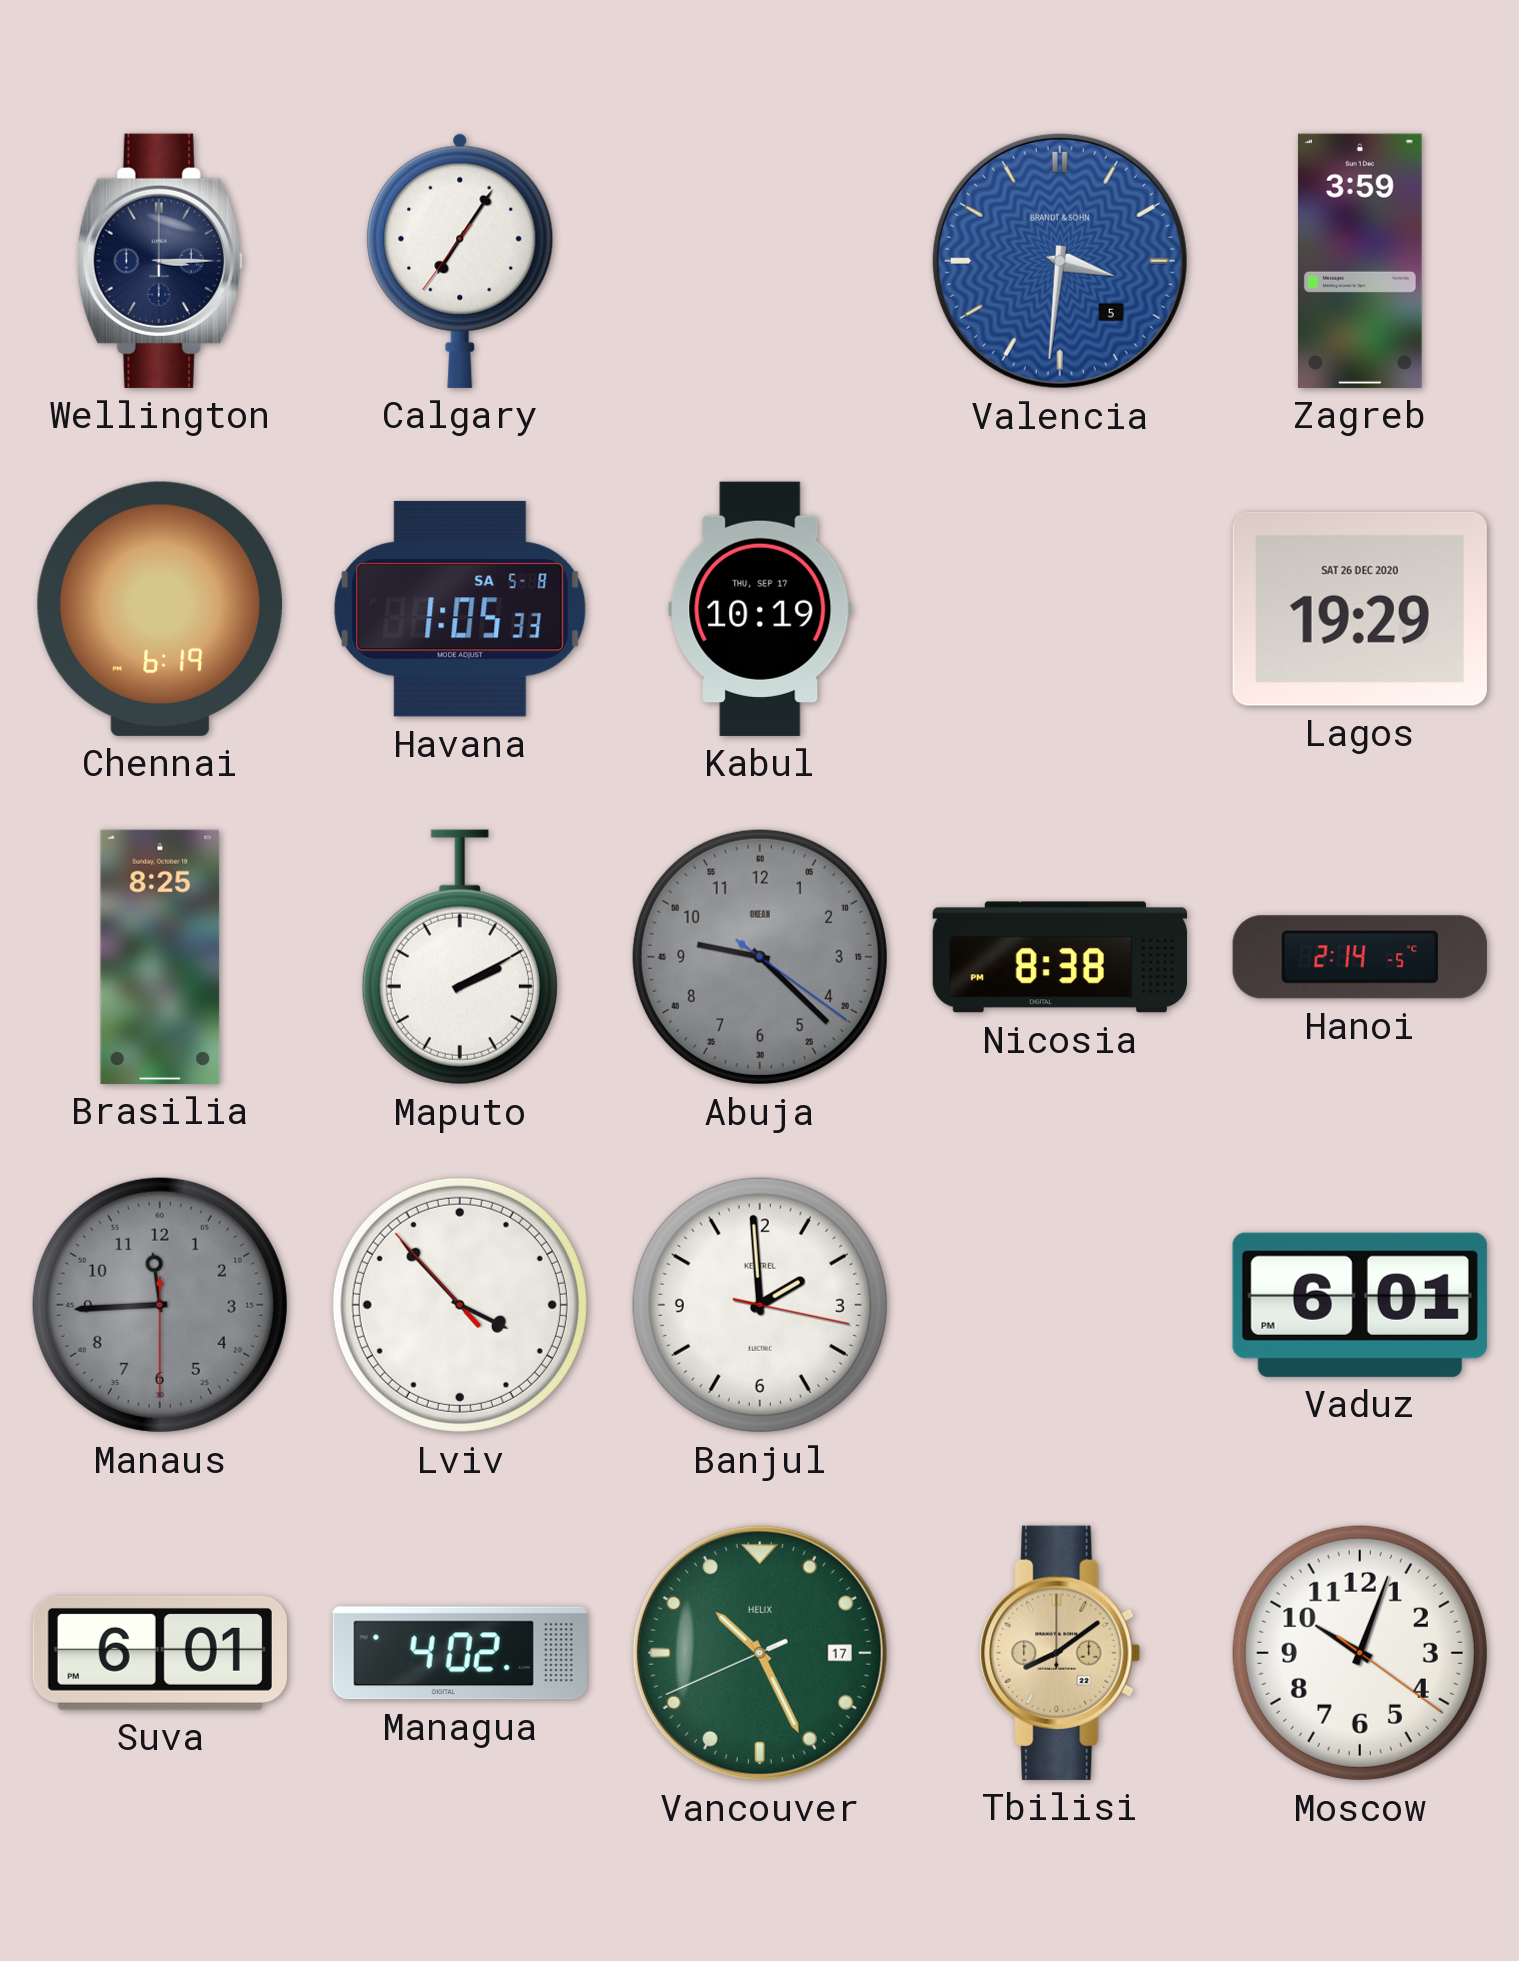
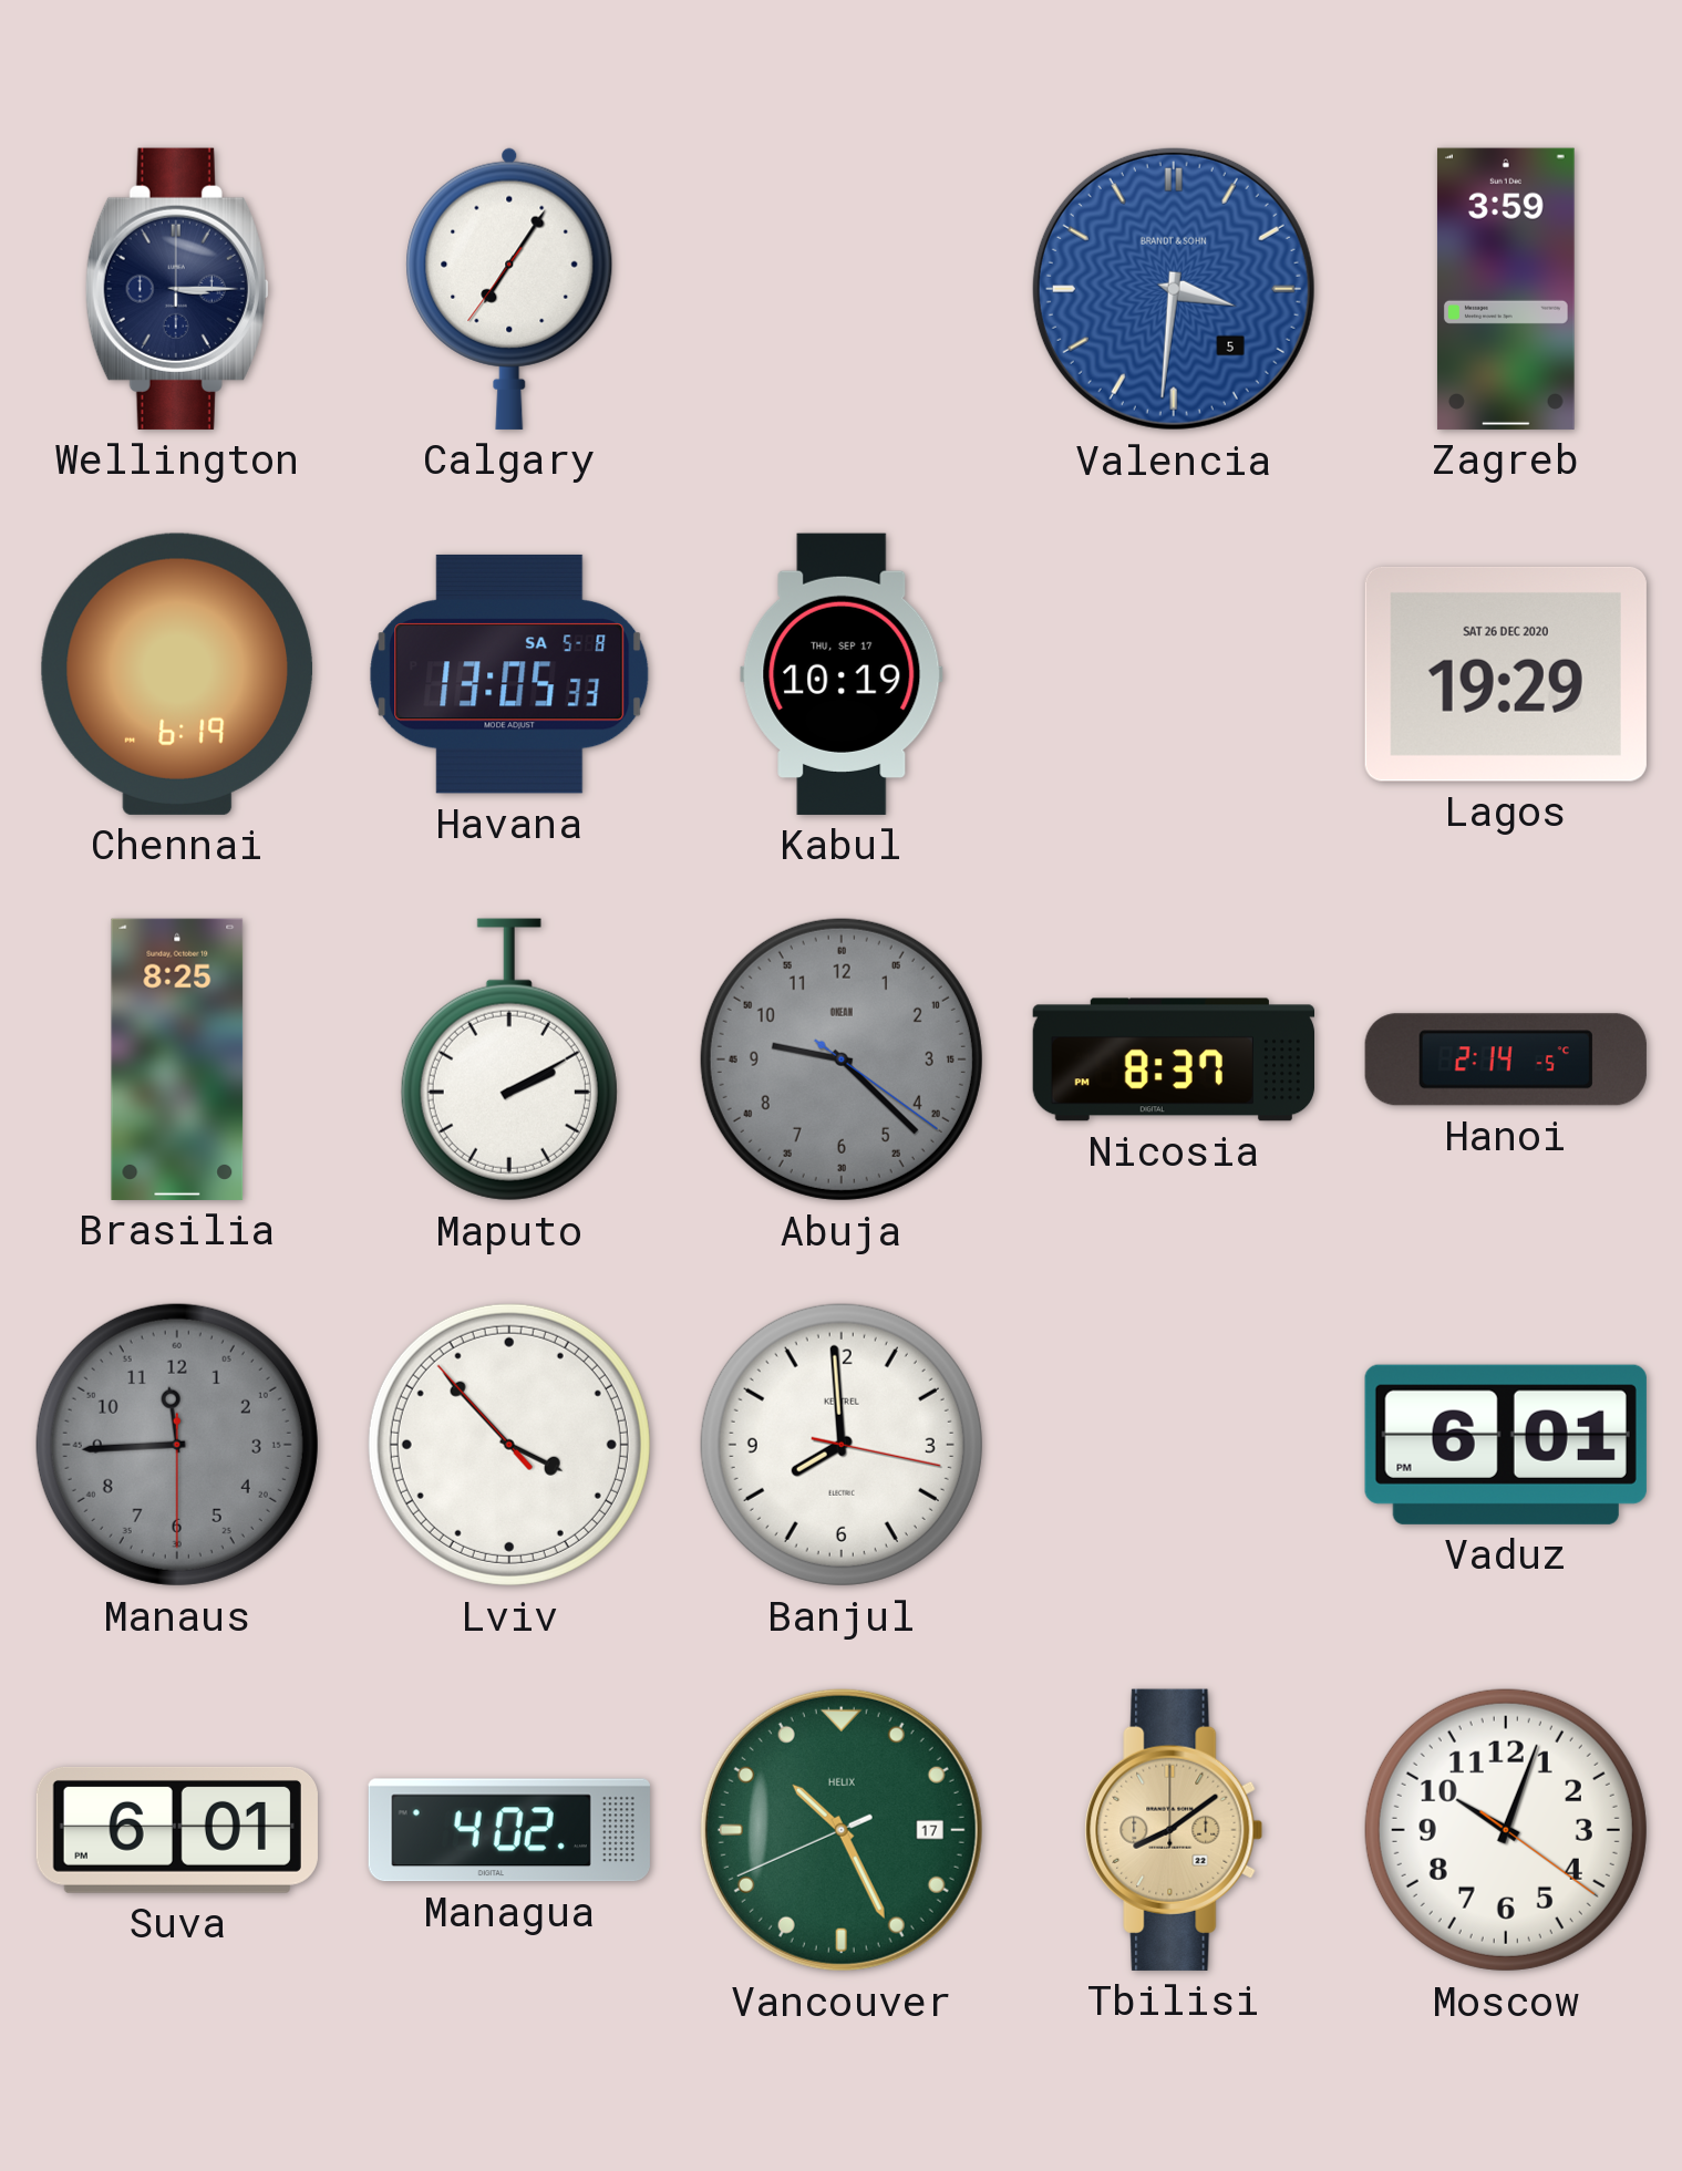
Havana: 1:05 -> 13:05 (509, 674)
Nicosia: 8:38 -> 8:37 (1173, 1059)
Banjul: 1:59 -> 7:59 (842, 1445)
